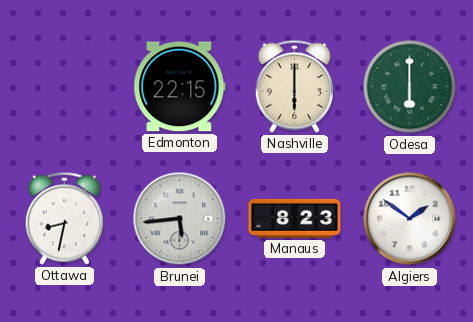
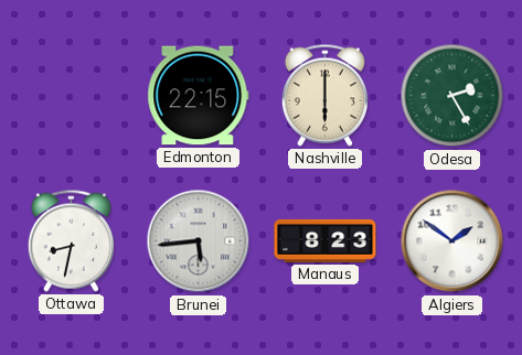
Odesa: 6:00 -> 2:25 (452, 96)
